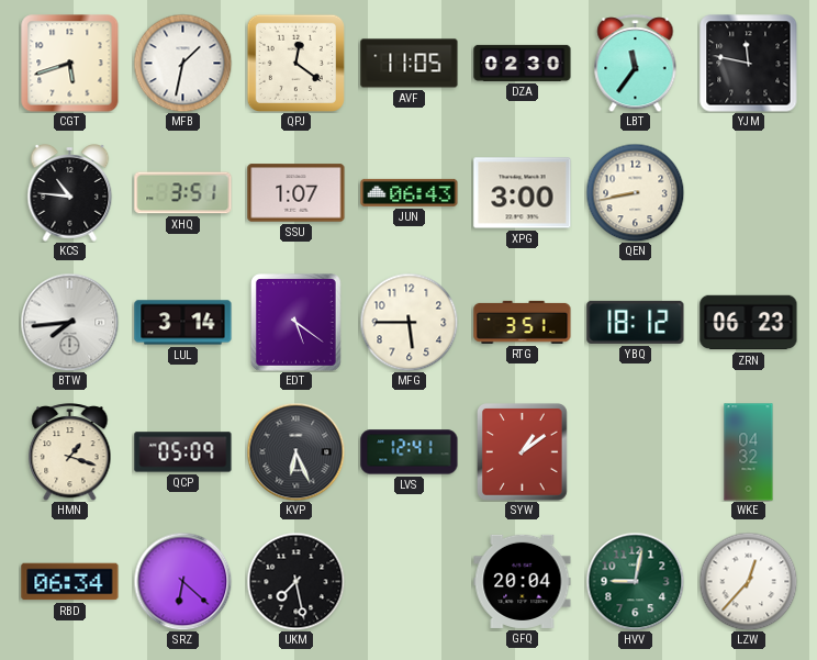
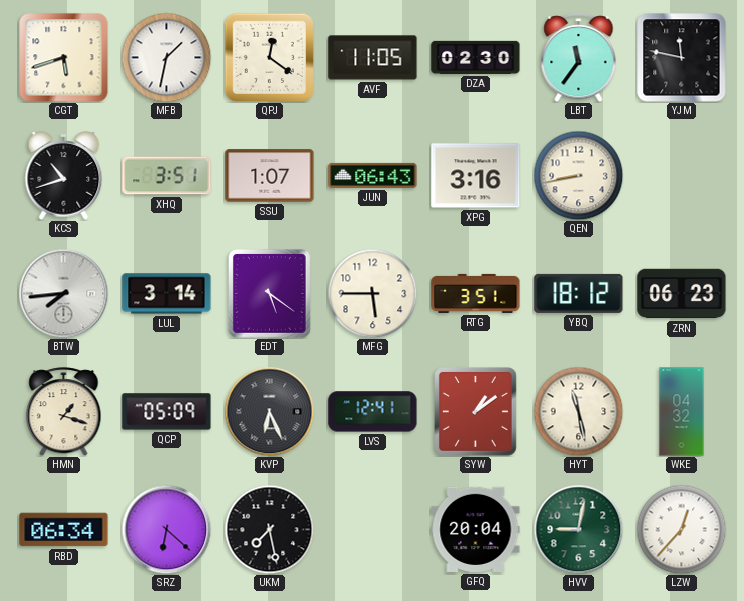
KCS: 10:46 -> 10:42 (64, 176)
XPG: 3:00 -> 3:16 (476, 176)
HYT: none -> 11:28 (578, 411)
